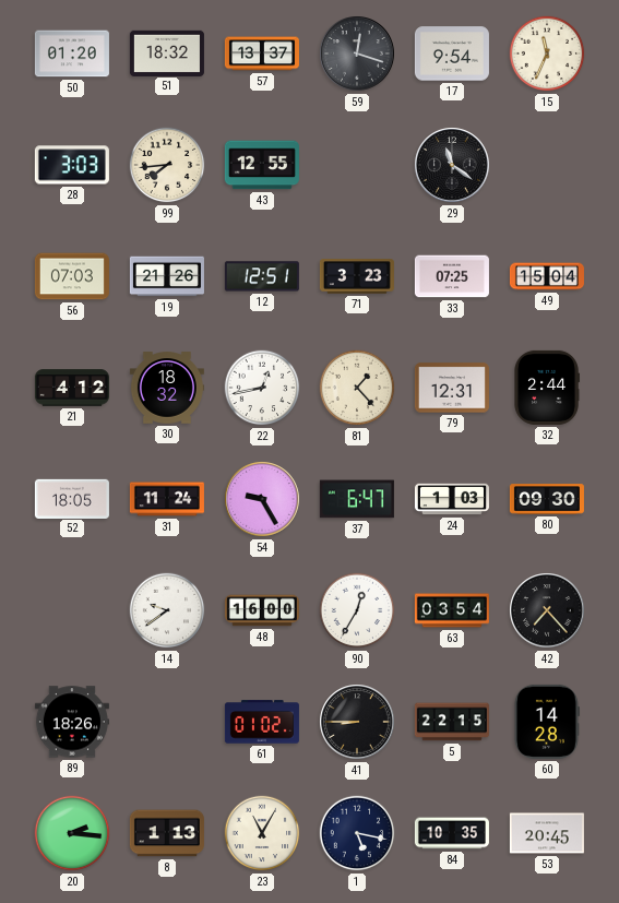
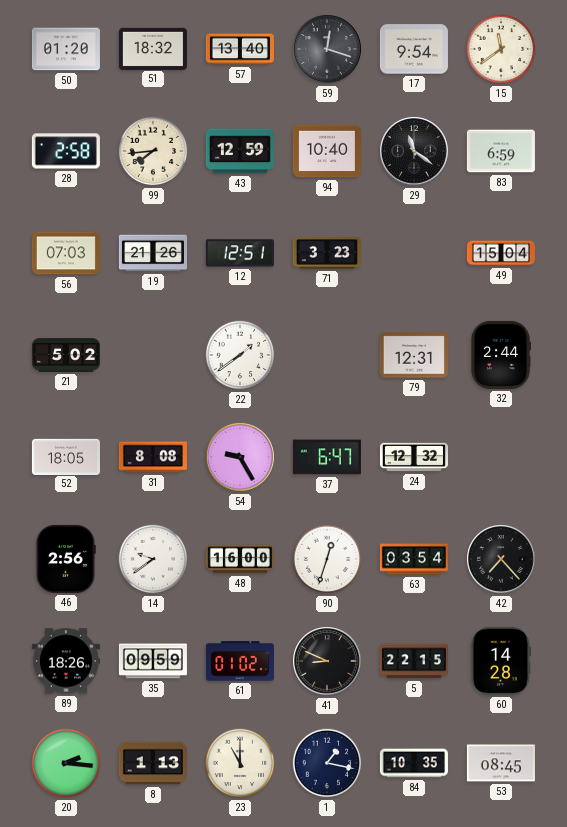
57: 13:37 -> 13:40 (240, 49)
15: 11:34 -> 11:39 (501, 49)
28: 3:03 -> 2:58 (66, 151)
43: 12:55 -> 12:59 (240, 151)
94: none -> 10:40 (327, 151)
83: none -> 6:59 (501, 151)
33: 07:25 -> none (452, 276)
21: 4:12 -> 5:02 (66, 355)
30: 18:32 -> none (167, 388)
22: 12:43 -> 1:39 (240, 355)
81: 1:23 -> none (357, 388)
31: 11:24 -> 8:08 (153, 457)
24: 1:03 -> 12:32 (414, 457)
80: 09:30 -> none (547, 499)
46: none -> 2:56 (66, 559)
90: 12:35 -> 12:33 (327, 559)
35: none -> 09:59 (153, 661)
41: 8:45 -> 8:49 (327, 661)
23: 11:05 -> 11:00 (240, 763)
1: 5:17 -> 1:17 (327, 763)
53: 20:45 -> 08:45 (501, 763)
